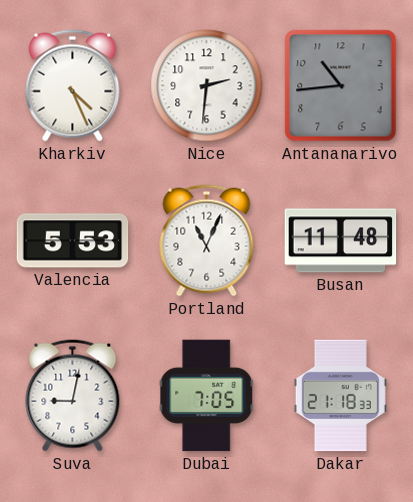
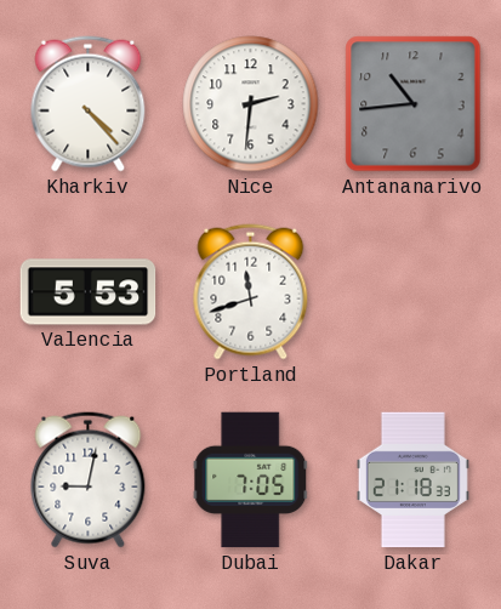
Kharkiv: 4:26 -> 4:23 (89, 104)
Portland: 11:04 -> 11:42 (251, 292)
Busan: 11:48 -> none (341, 241)
